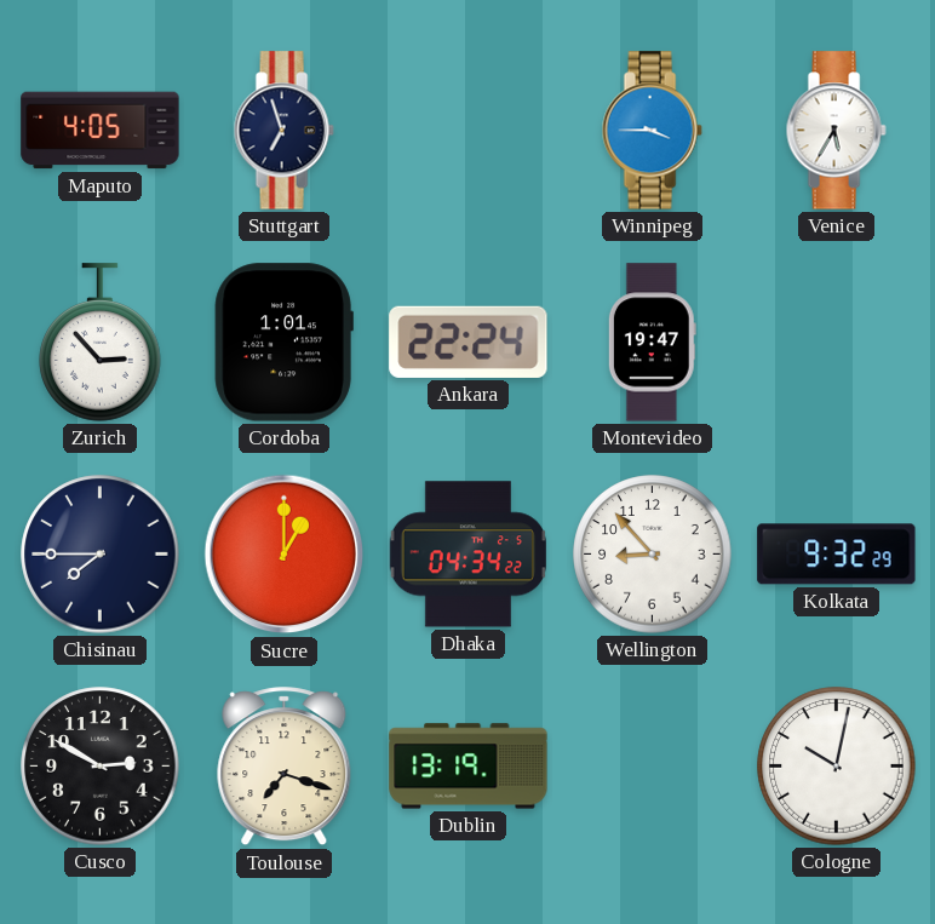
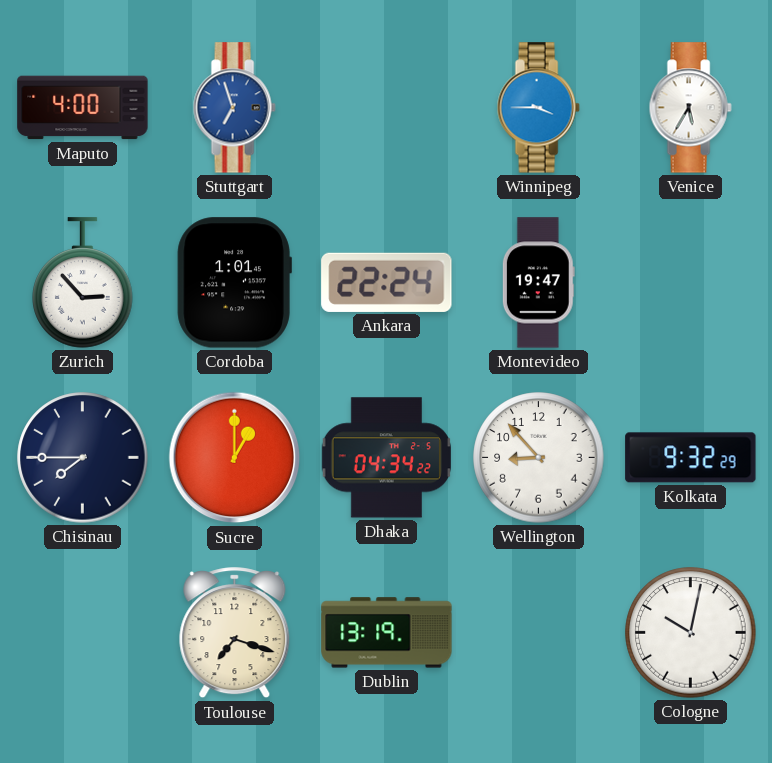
Maputo: 4:05 -> 4:00 (83, 108)
Stuttgart dial: navy -> blue (234, 108)
Cusco: 2:50 -> none (101, 767)
